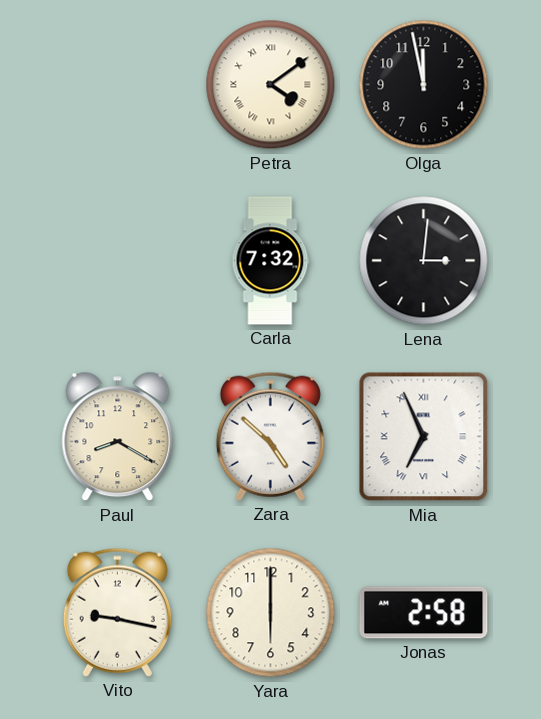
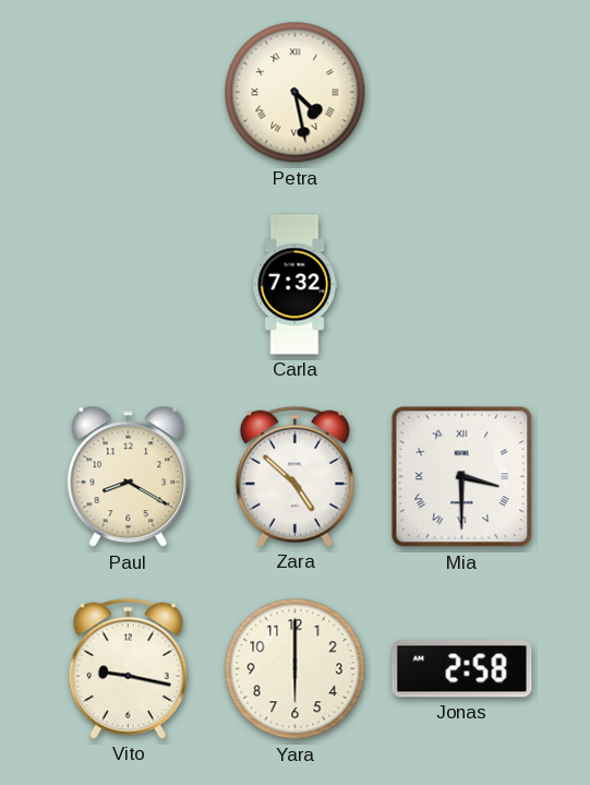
Petra: 4:09 -> 4:28 (296, 93)
Olga: 11:58 -> none (424, 85)
Lena: 3:01 -> none (424, 261)
Mia: 6:56 -> 3:30 (462, 477)
